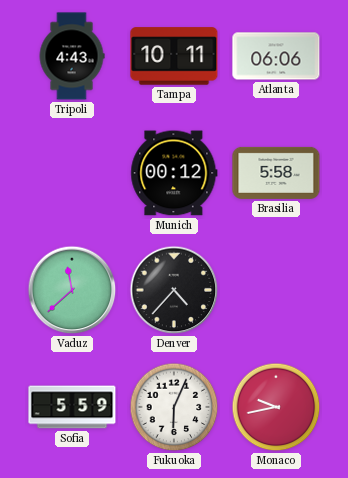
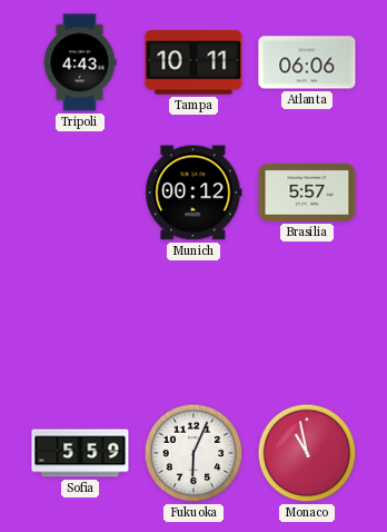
Brasilia: 5:58 -> 5:57 (307, 193)
Vaduz: 11:38 -> none (72, 290)
Denver: 4:37 -> none (174, 290)
Monaco: 9:43 -> 10:58 (307, 453)
